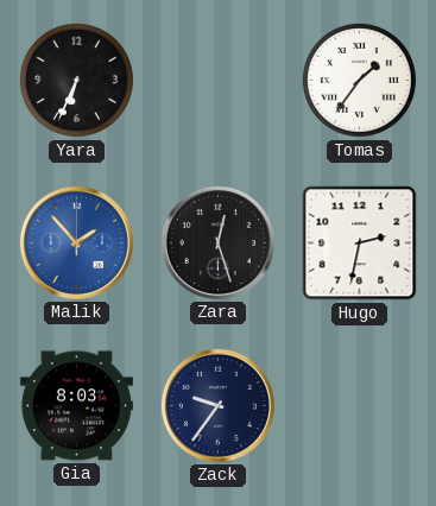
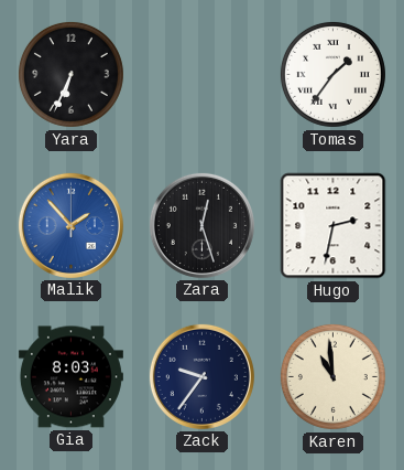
Karen: none -> 10:59 (332, 376)
